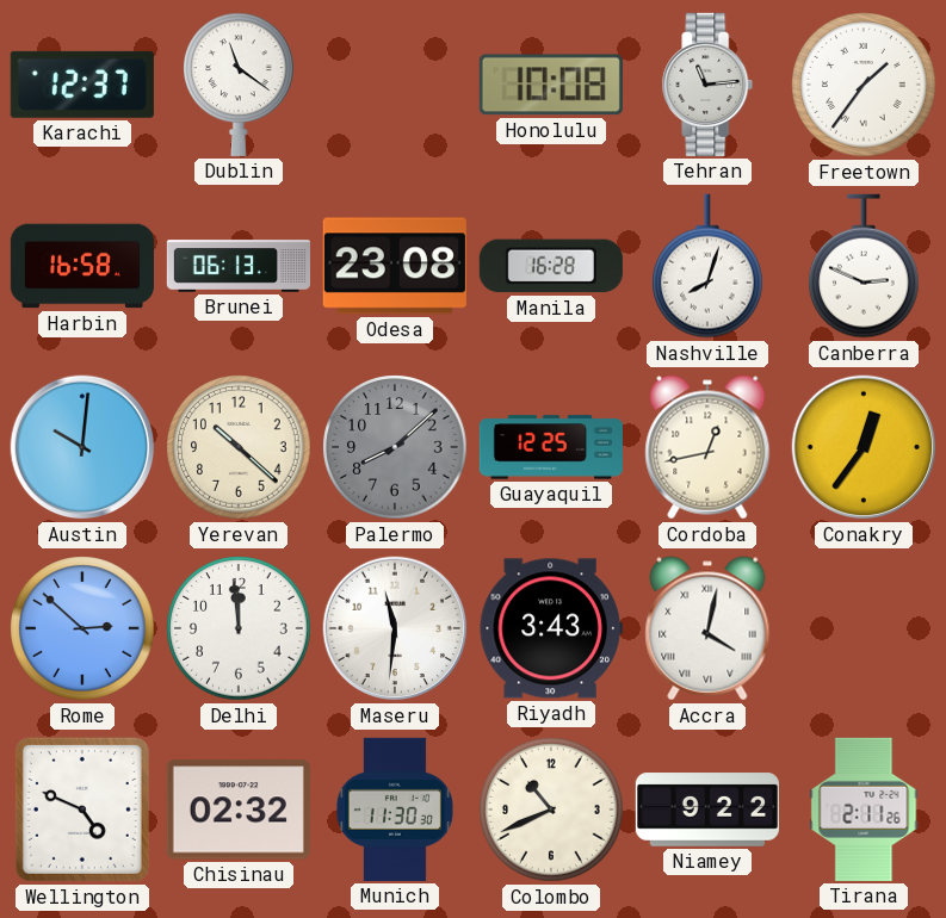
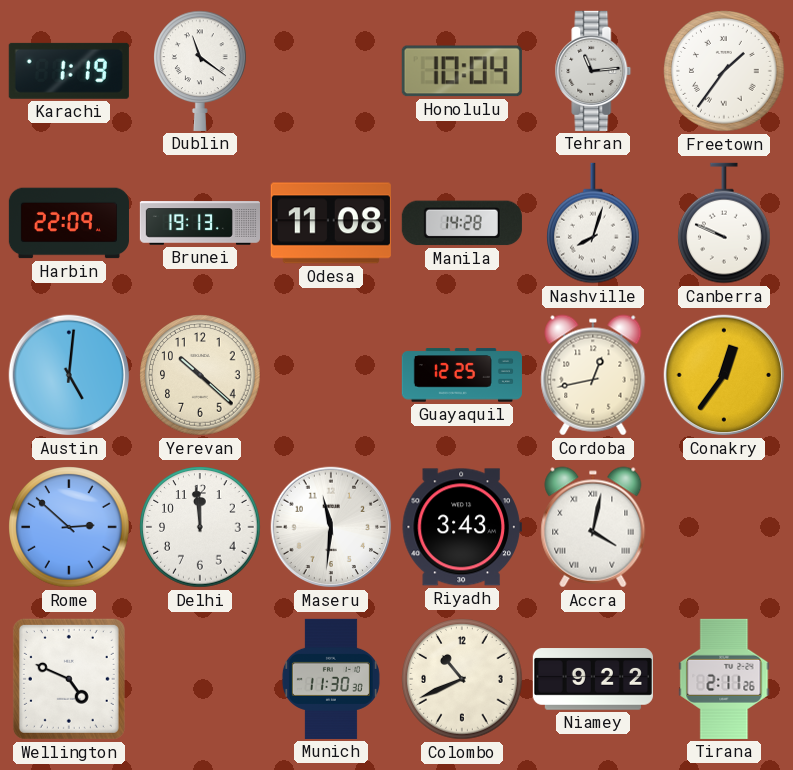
Karachi: 12:37 -> 1:19 (69, 71)
Honolulu: 10:08 -> 10:04 (462, 71)
Harbin: 16:58 -> 22:09 (69, 223)
Brunei: 06:13 -> 19:13 (199, 223)
Odesa: 23:08 -> 11:08 (331, 223)
Manila: 16:28 -> 14:28 (462, 223)
Canberra: 2:49 -> 9:49 (725, 223)
Austin: 10:01 -> 5:01 (69, 375)
Palermo: 8:08 -> none (395, 447)
Chisinau: 02:32 -> none (239, 810)
